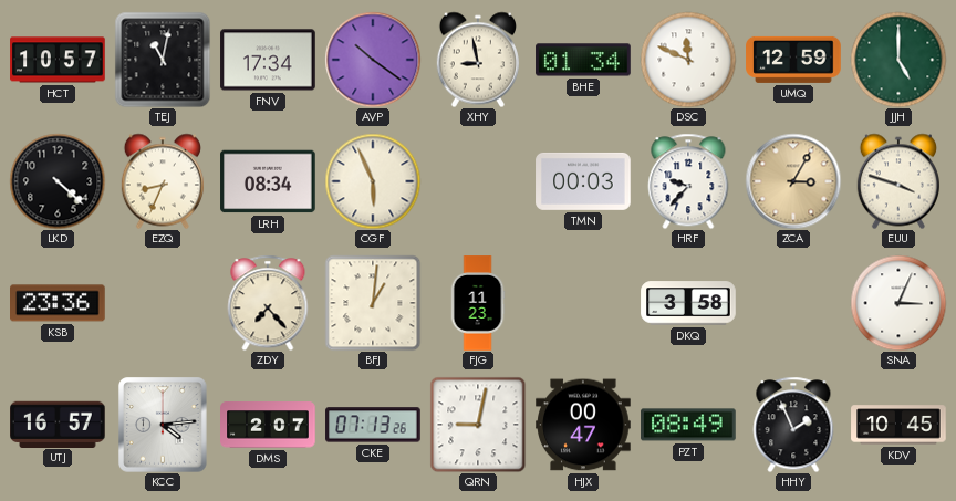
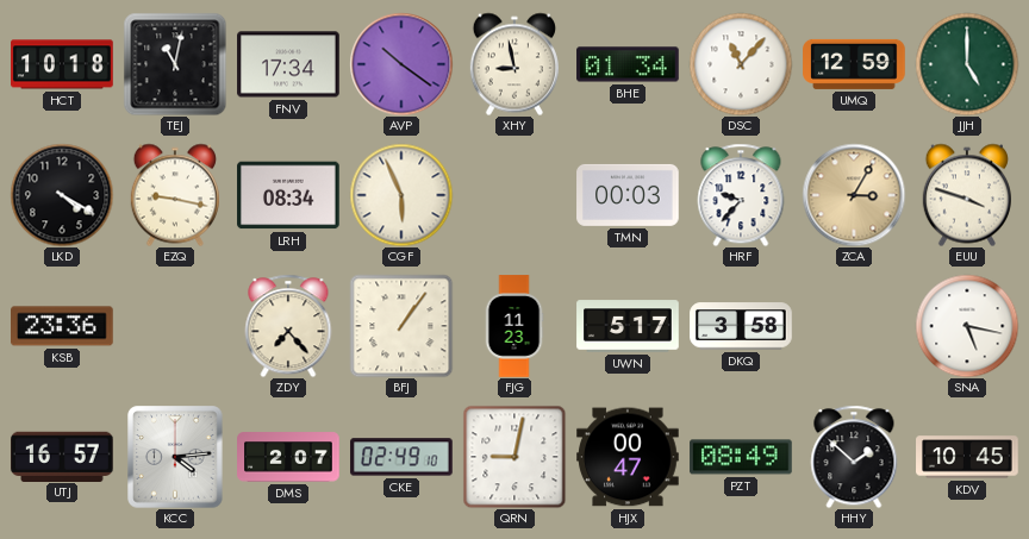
HCT: 10:57 -> 10:18 (62, 64)
DSC: 11:49 -> 11:07 (741, 64)
LKD: 4:22 -> 4:20 (62, 195)
EZQ: 8:34 -> 9:17 (175, 195)
BFJ: 1:01 -> 1:06 (401, 326)
UWN: none -> 5:17 (628, 326)
SNA: 3:04 -> 5:17 (967, 326)
CKE: 07:13 -> 02:49 (401, 457)
HHY: 1:56 -> 1:52 (854, 457)
